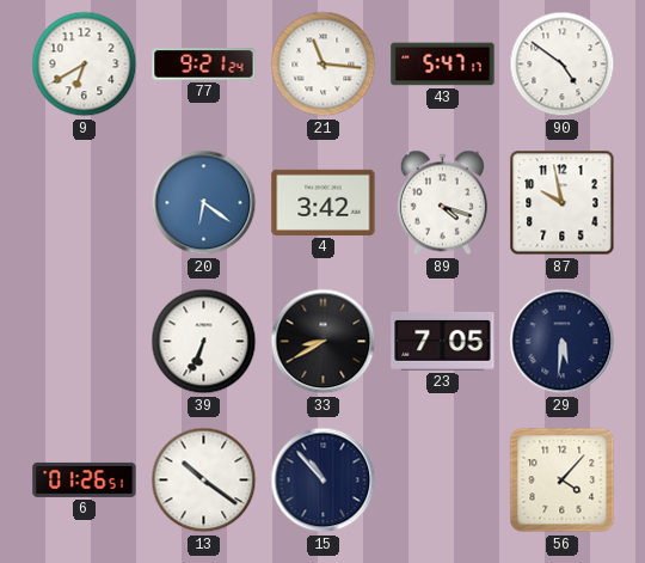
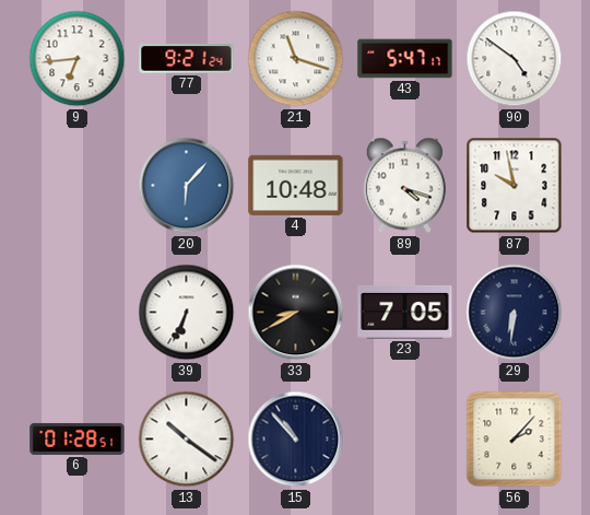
9: 6:40 -> 6:44 (78, 59)
21: 11:16 -> 11:18 (296, 59)
20: 6:21 -> 6:07 (187, 186)
4: 3:42 -> 10:48 (296, 185)
29: 5:31 -> 6:31 (515, 313)
6: 01:26 -> 01:28 (78, 438)
56: 4:07 -> 2:07 (515, 440)
